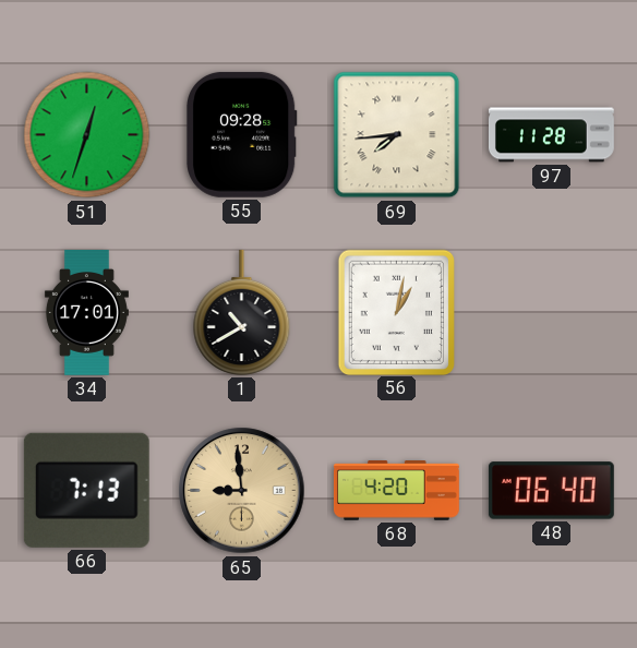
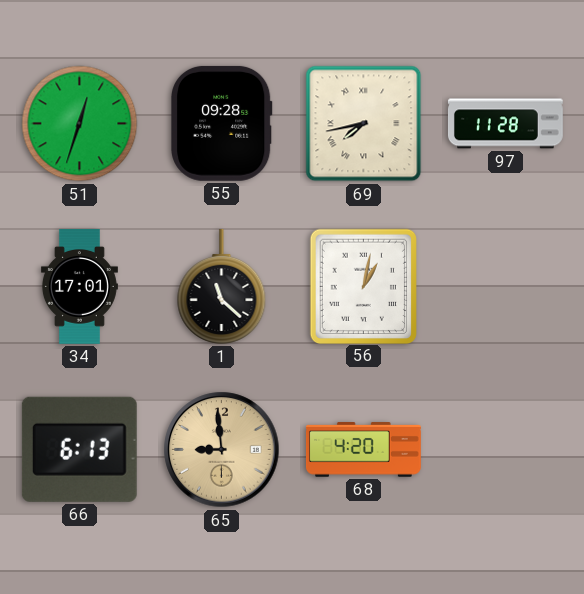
69: 7:44 -> 7:43 (364, 124)
1: 10:40 -> 11:22 (222, 286)
66: 7:13 -> 6:13 (79, 449)
48: 06:40 -> none (551, 491)
